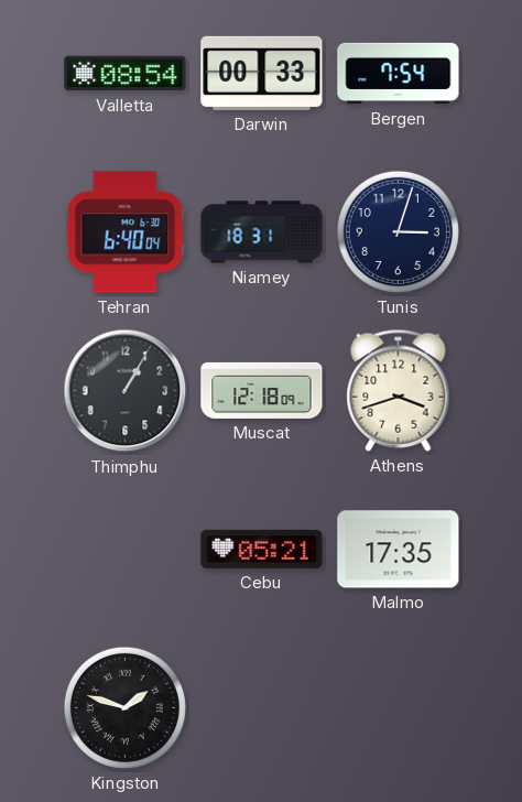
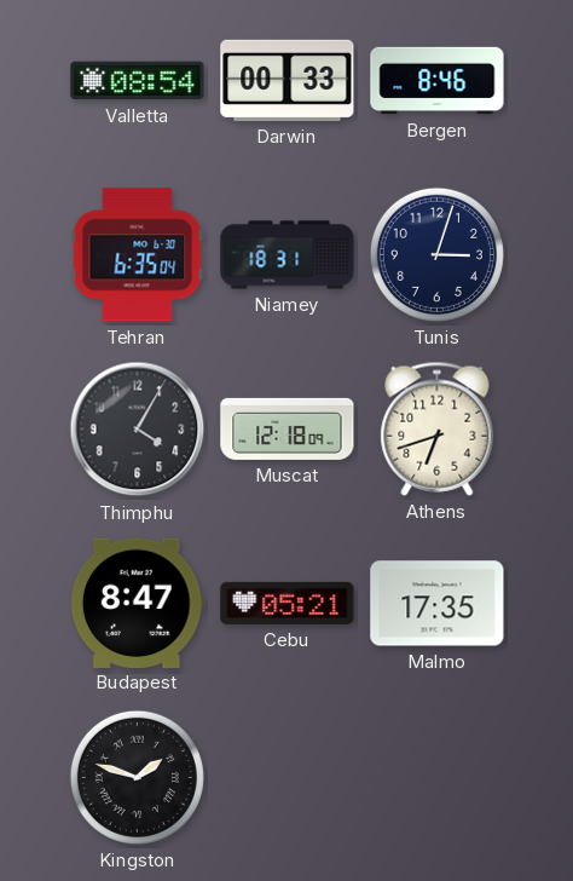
Bergen: 7:54 -> 8:46 (438, 81)
Tehran: 6:40 -> 6:35 (138, 255)
Thimphu: 1:05 -> 4:05 (138, 430)
Athens: 3:42 -> 6:42 (438, 428)
Budapest: none -> 8:47 (137, 603)
